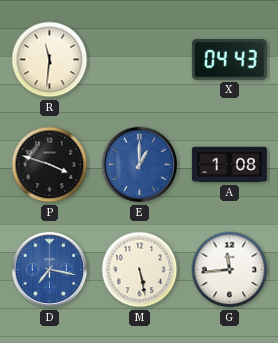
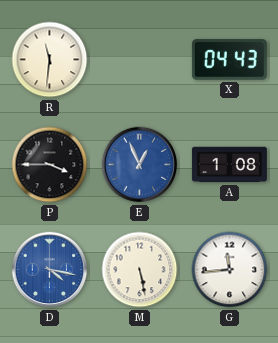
P: 3:48 -> 3:45 (50, 165)
E: 1:00 -> 12:56 (140, 165)
D: 7:17 -> 4:17 (50, 270)
